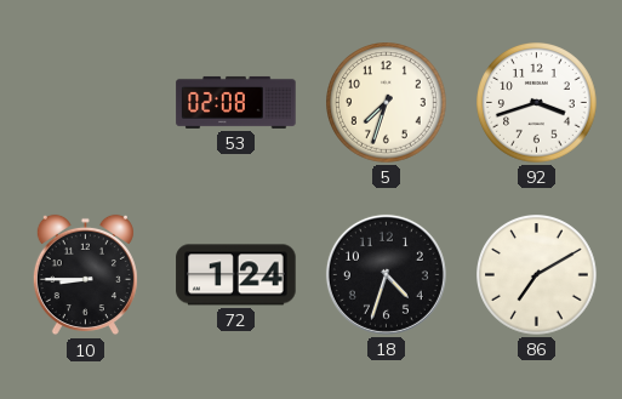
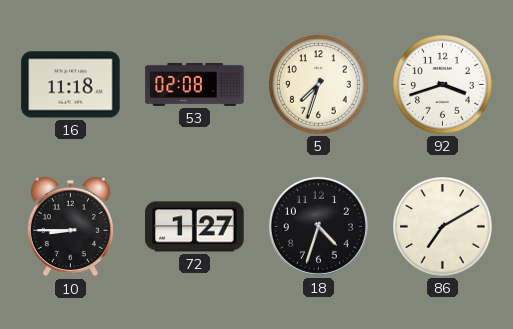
16: none -> 11:18 (71, 85)
72: 1:24 -> 1:27 (195, 227)
